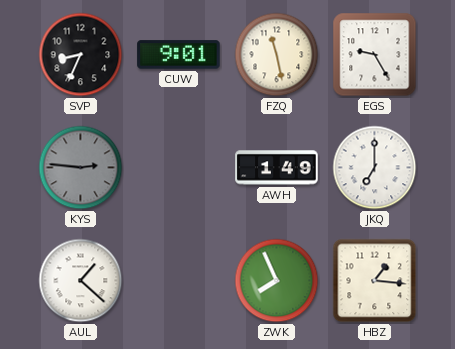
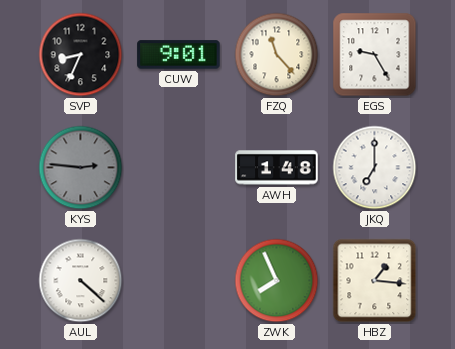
FZQ: 11:28 -> 11:23 (277, 55)
AWH: 1:49 -> 1:48 (277, 168)
AUL: 1:22 -> 4:22 (81, 281)
